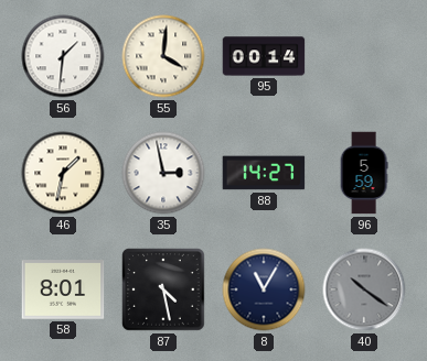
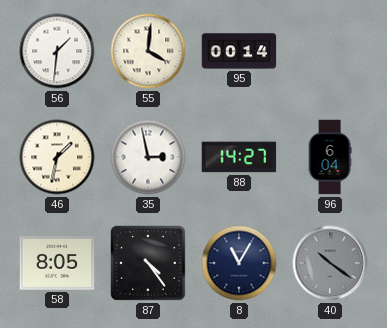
96: 5:59 -> 6:04 (330, 157)
58: 8:01 -> 8:05 (57, 263)
87: 4:28 -> 4:24 (148, 263)
